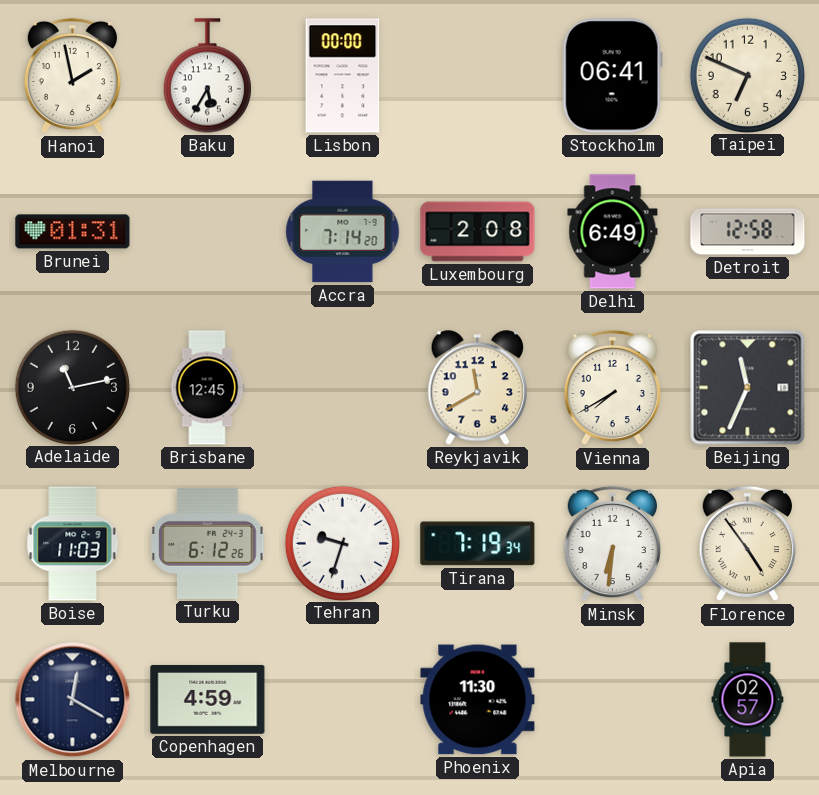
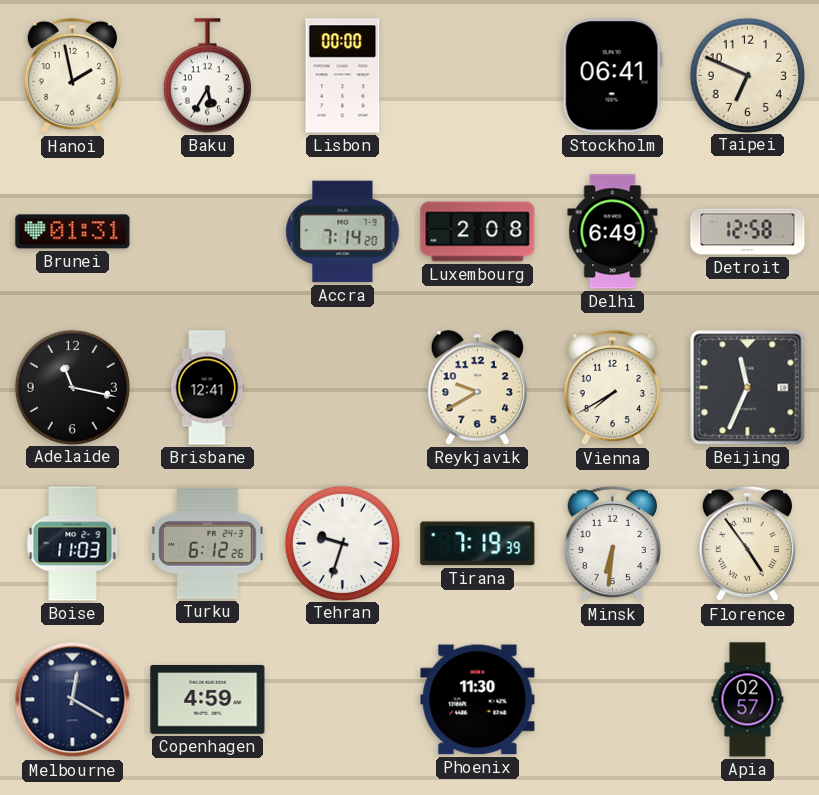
Adelaide: 11:13 -> 11:17 (72, 387)
Brisbane: 12:45 -> 12:41 (207, 388)
Reykjavik: 11:40 -> 9:40 (477, 388)
Tirana: 7:19:34 -> 7:19:39 (478, 544)
